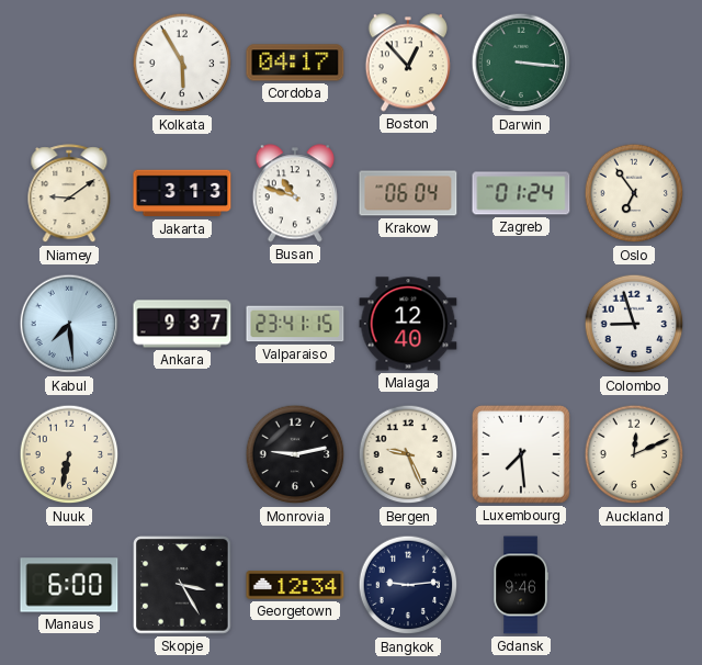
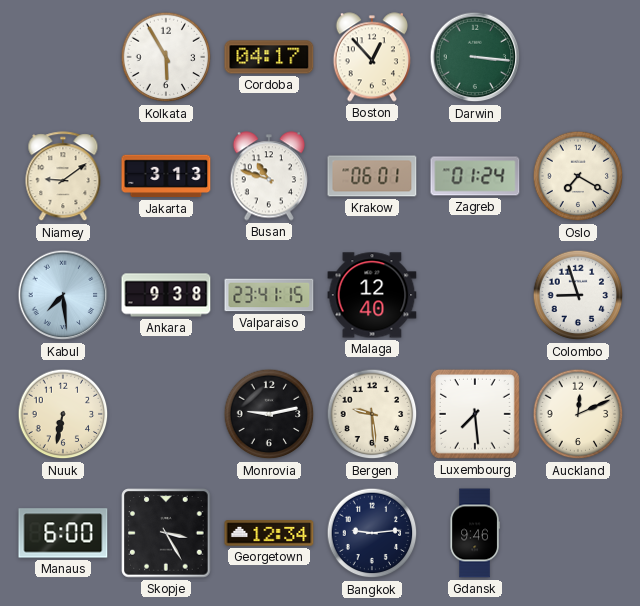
Krakow: 06:04 -> 06:01 (372, 176)
Oslo: 6:54 -> 7:20 (578, 176)
Ankara: 9:37 -> 9:38 (166, 295)
Bergen: 9:26 -> 9:29 (372, 414)
